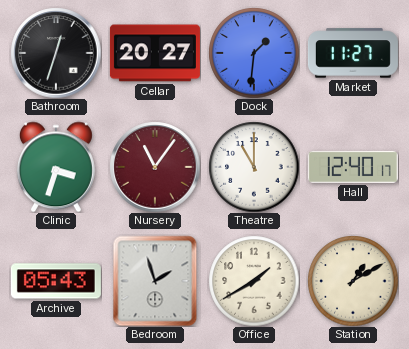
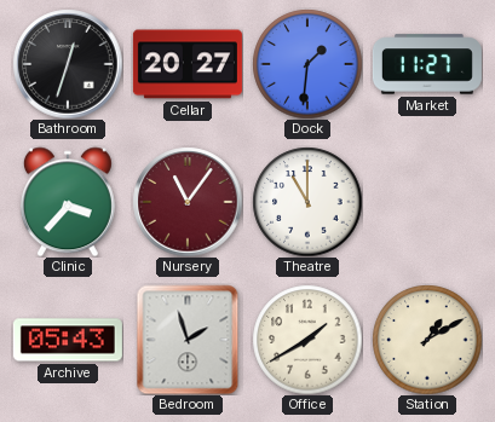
Clinic: 3:33 -> 3:37 (68, 202)
Hall: 12:40 -> none (353, 167)
